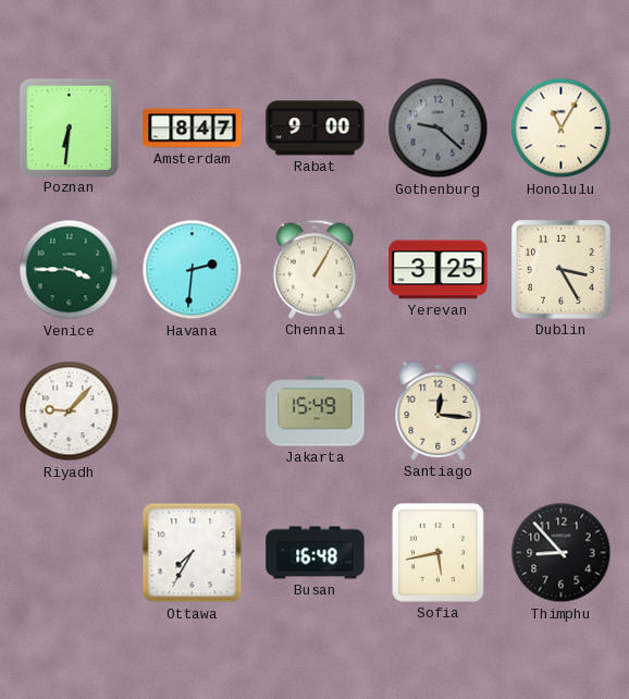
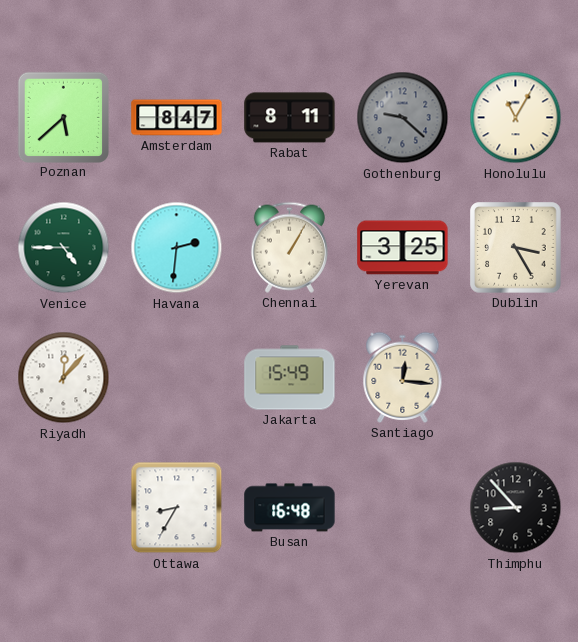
Poznan: 6:31 -> 5:38 (63, 117)
Rabat: 9:00 -> 8:11 (290, 118)
Venice: 3:45 -> 4:45 (64, 248)
Riyadh: 9:07 -> 12:07 (64, 378)
Ottawa: 7:35 -> 8:35 (177, 508)
Sofia: 5:43 -> none (439, 553)
